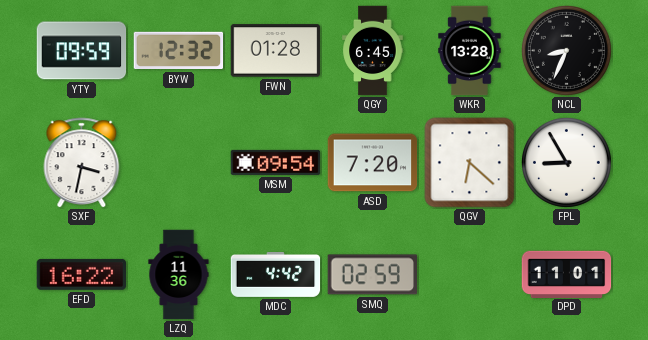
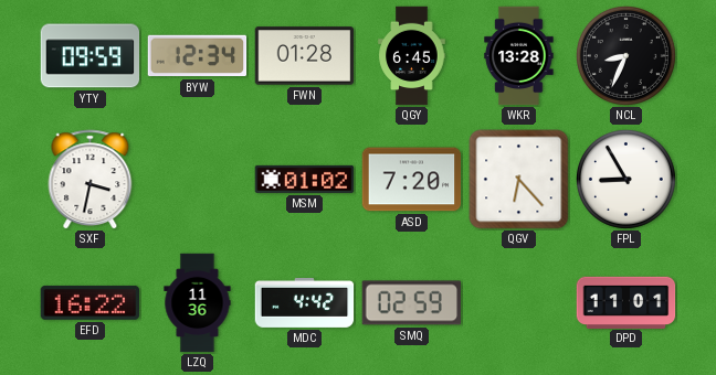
BYW: 12:32 -> 12:34 (198, 56)
MSM: 09:54 -> 01:02 (305, 179)
QGV: 6:22 -> 6:23 (519, 180)
